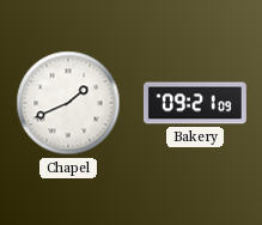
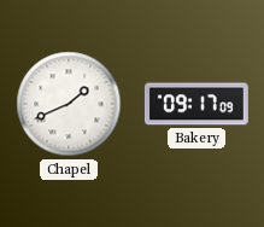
Bakery: 09:21 -> 09:17 (196, 104)
